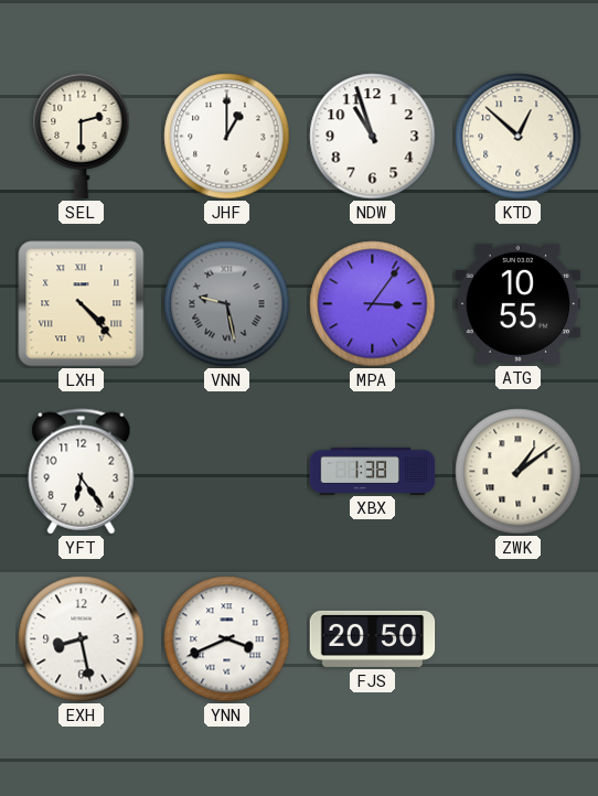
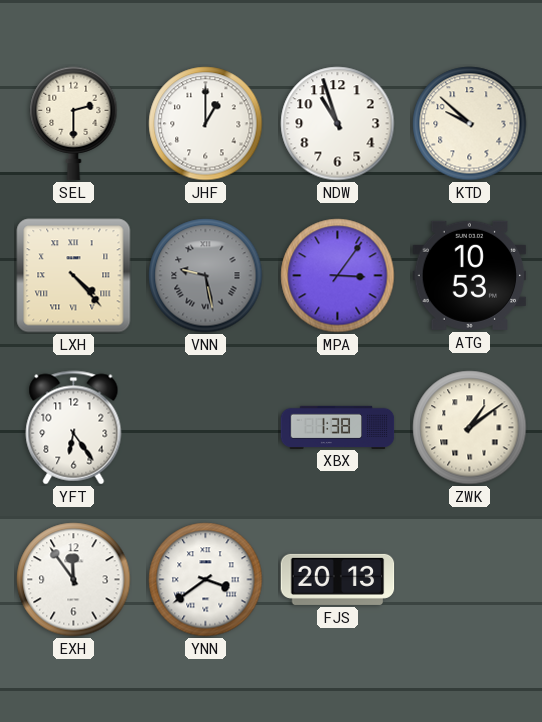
KTD: 12:52 -> 9:52 (470, 124)
ATG: 10:55 -> 10:53 (470, 275)
EXH: 8:28 -> 11:54 (74, 580)
YNN: 3:41 -> 3:39 (206, 580)
FJS: 20:50 -> 20:13 (338, 579)
